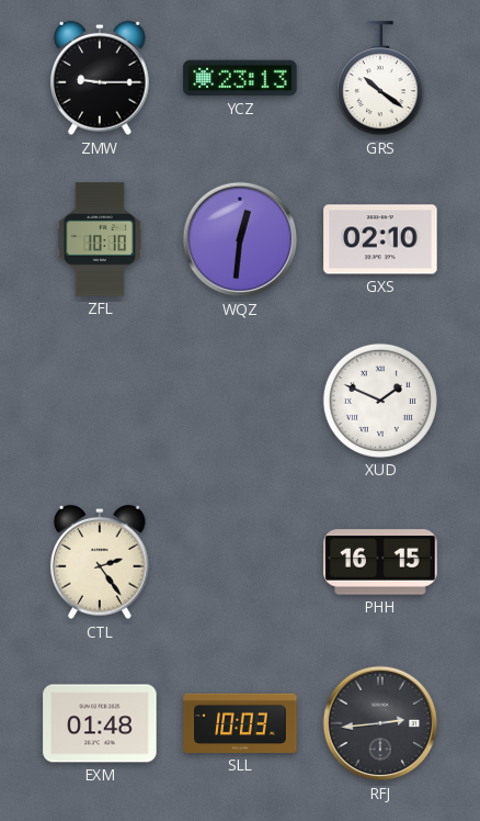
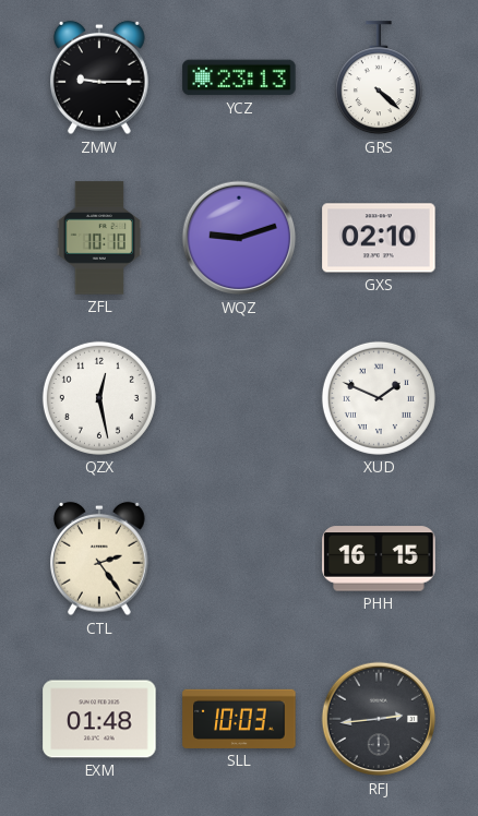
GRS: 10:21 -> 4:22 (379, 79)
WQZ: 12:31 -> 9:12 (239, 238)
QZX: none -> 12:28 (99, 398)
